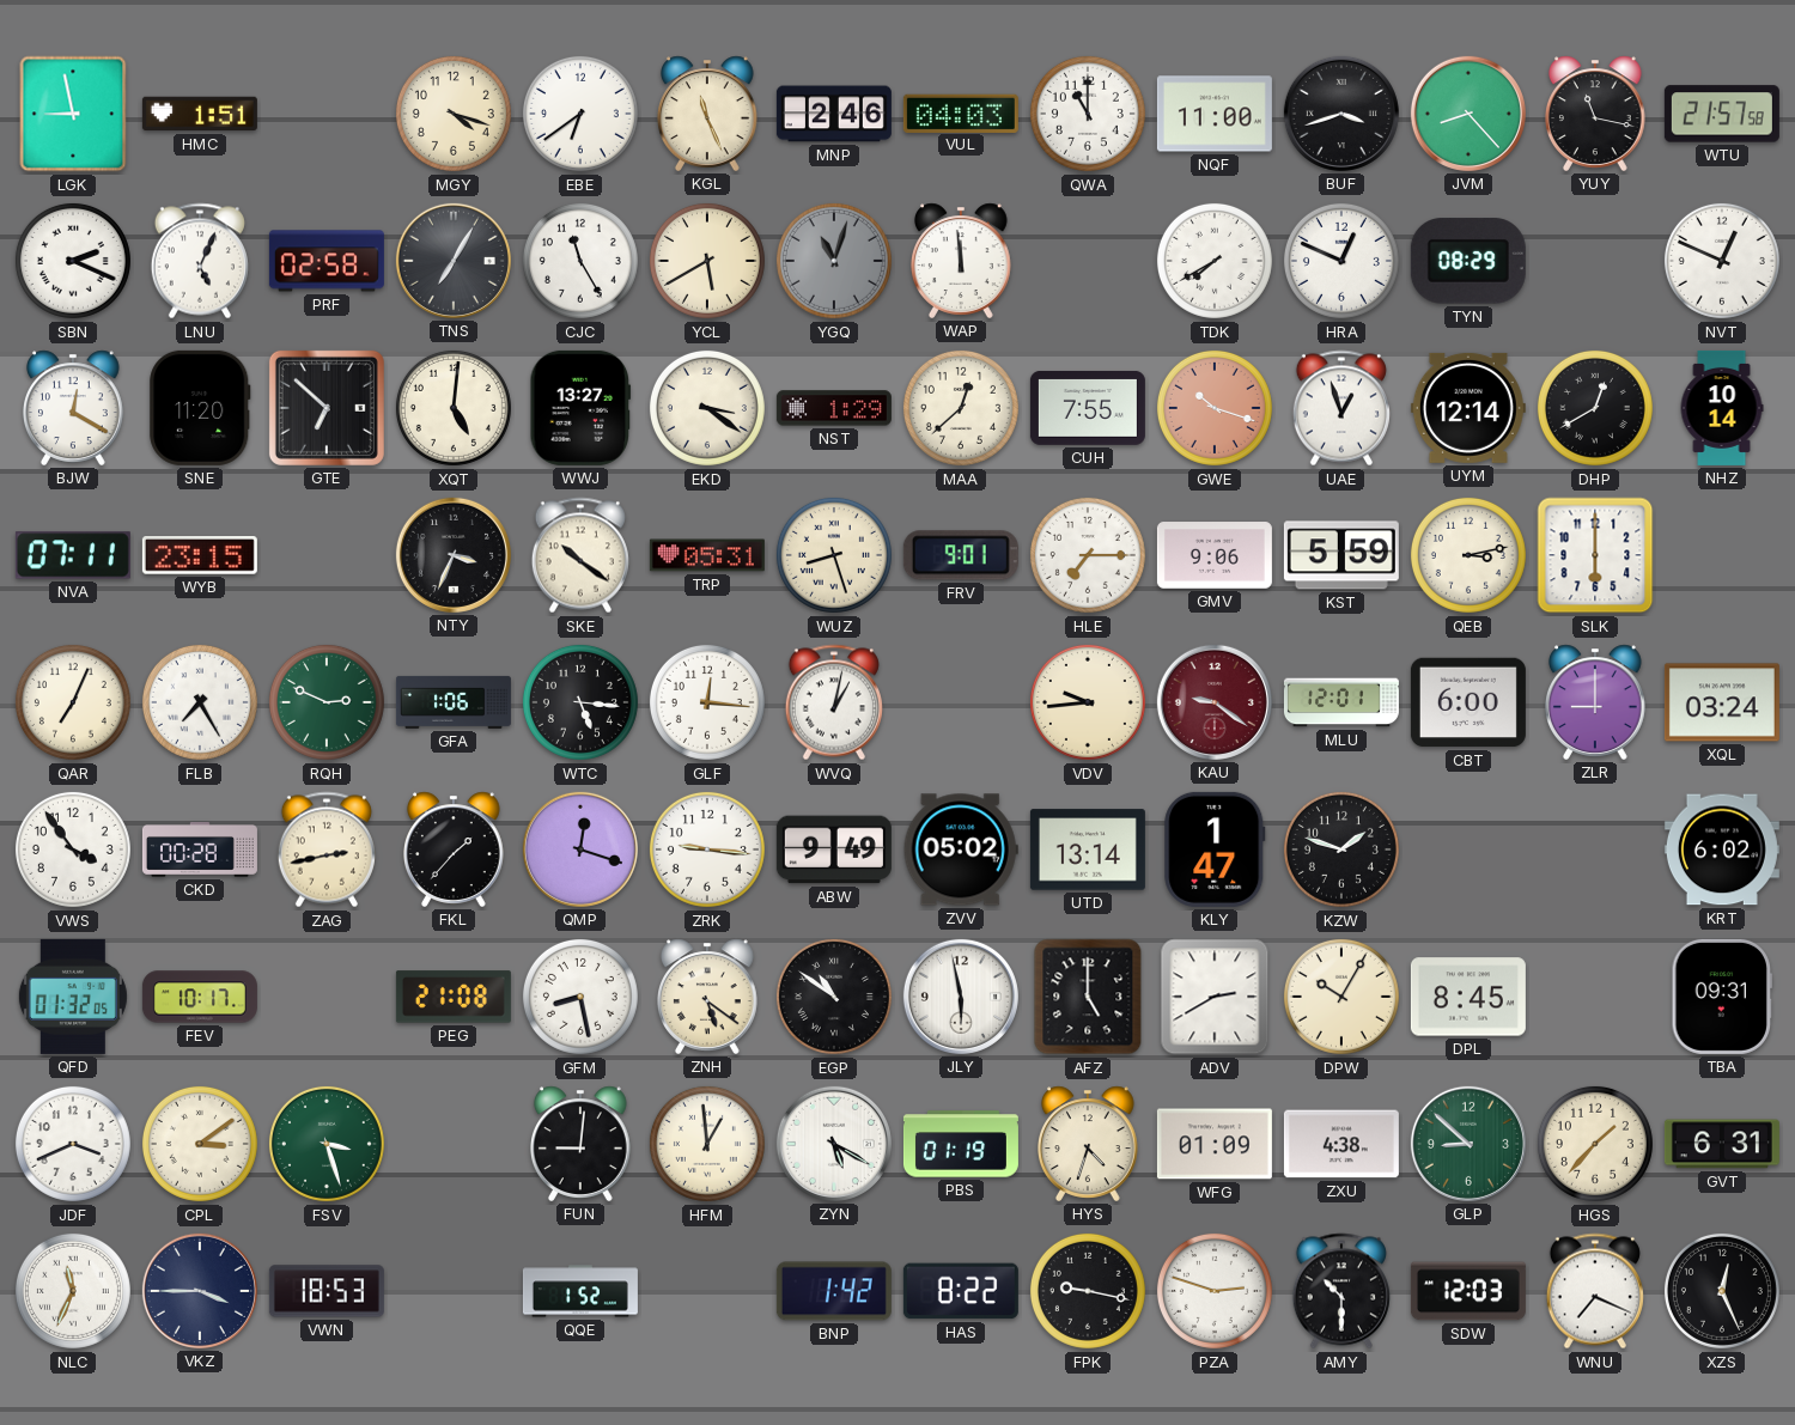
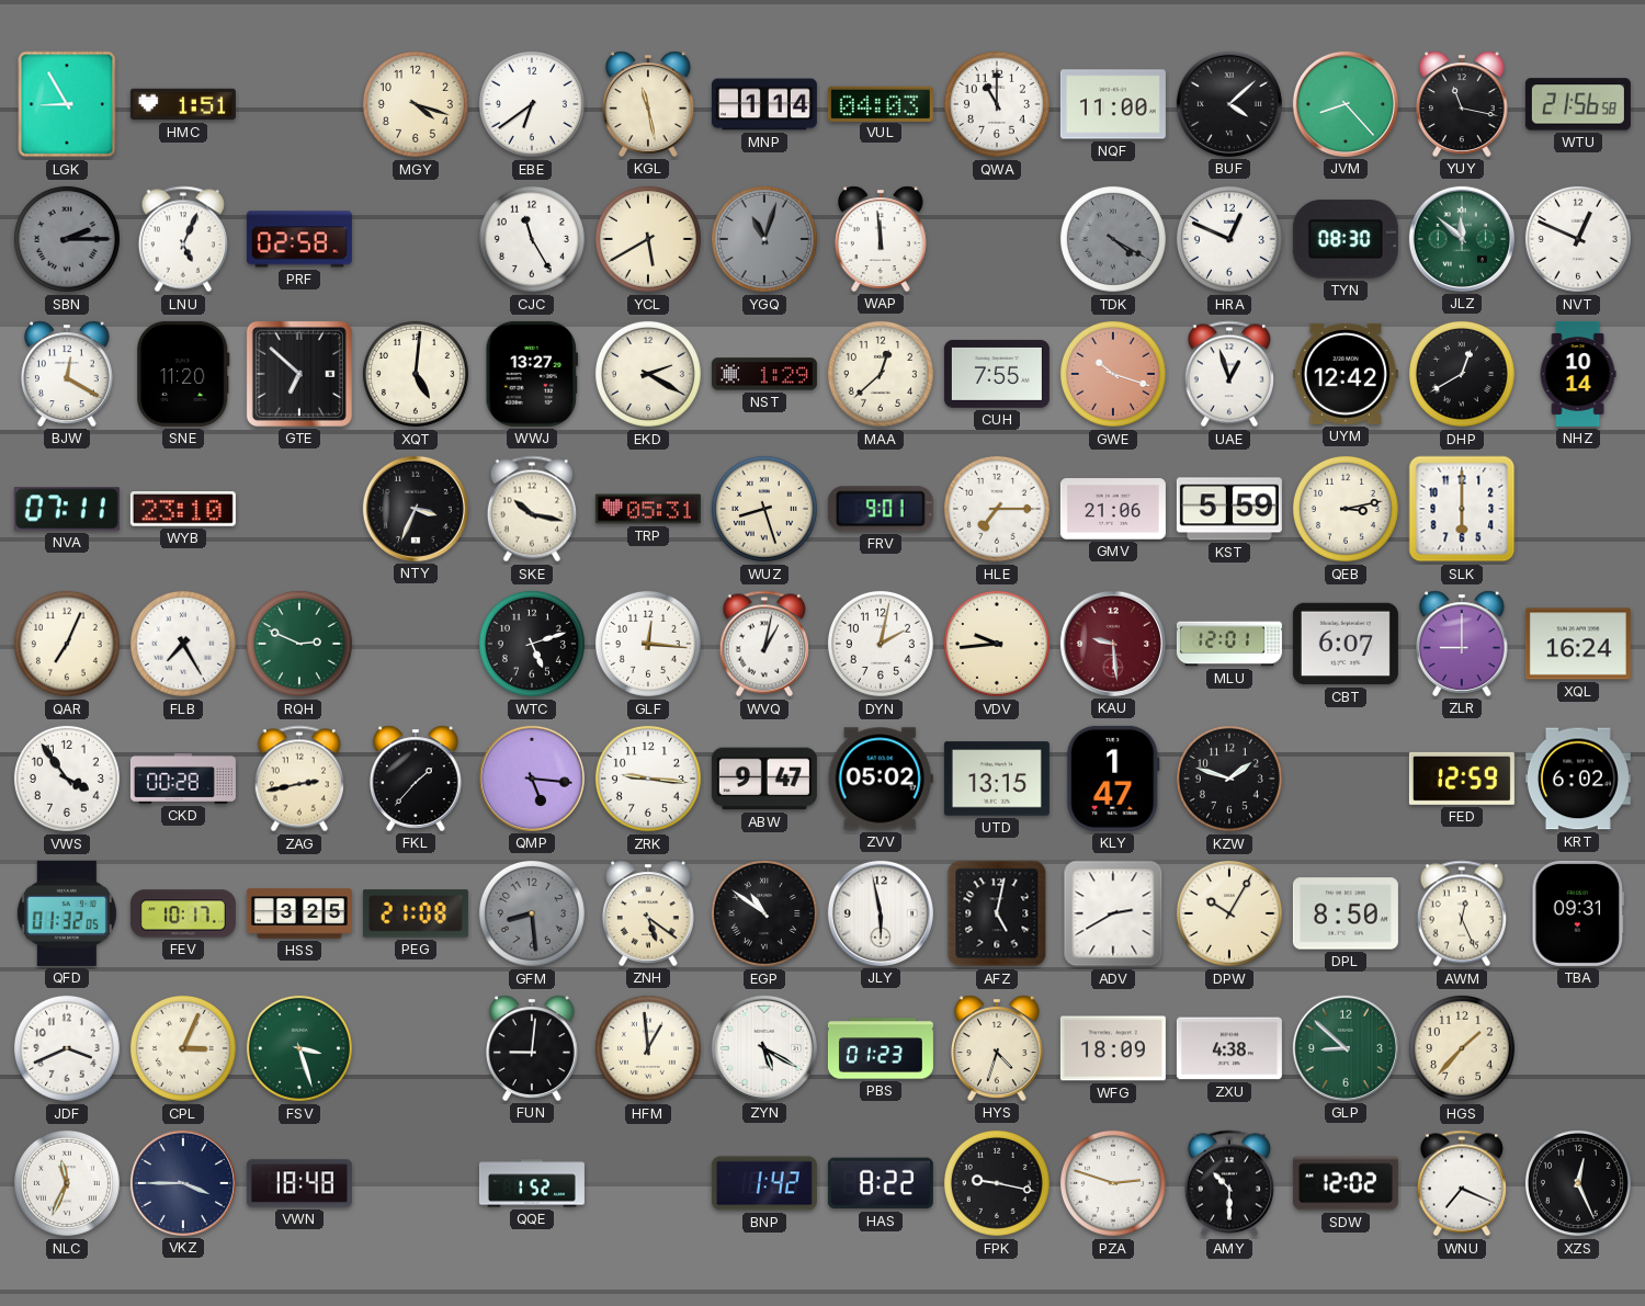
LGK: 8:58 -> 8:55 (67, 104)
KGL: 11:26 -> 11:28 (649, 104)
MNP: 2:46 -> 1:14 (764, 104)
BUF: 3:42 -> 4:08 (1229, 104)
WTU: 21:57 -> 21:56 (1578, 104)
SBN: 2:19 -> 2:15 (67, 239)
SBN dial: white -> grey (67, 239)
TNS: 7:05 -> none (454, 261)
TDK: 7:40 -> 4:20 (1113, 239)
TDK dial: white -> grey (1113, 239)
TYN: 08:29 -> 08:30 (1346, 239)
JLZ: none -> 11:52 (1462, 239)
EKD: 3:21 -> 2:20 (648, 374)
UYM: 12:14 -> 12:42 (1346, 374)
WYB: 23:15 -> 23:10 (183, 510)
SKE: 10:21 -> 10:17 (532, 509)
GMV: 9:06 -> 21:06 (1113, 509)
GFA: 1:06 -> none (454, 702)
WTC: 5:16 -> 5:12 (532, 644)
DYN: none -> 2:02 (881, 644)
KAU: 9:21 -> 9:29 (1113, 644)
CBT: 6:00 -> 6:07 (1346, 644)
XQL: 03:24 -> 16:24 (1578, 644)
QMP: 12:18 -> 5:16 (532, 779)
ABW: 9:49 -> 9:47 (764, 779)
UTD: 13:14 -> 13:15 (997, 779)
FED: none -> 12:59 (1462, 779)
HSS: none -> 3:25 (299, 913)
GFM: 8:28 -> 8:29 (532, 913)
GFM dial: white -> grey (532, 913)
AFZ: 5:00 -> 5:02 (997, 913)
DPL: 8:45 -> 8:50 (1346, 913)
AWM: none -> 12:26 (1462, 913)
CPL: 3:09 -> 3:04 (183, 1048)
PBS: 01:19 -> 01:23 (881, 1048)
WFG: 01:09 -> 18:09 (1113, 1048)
GVT: 6:31 -> none (1722, 1144)
VWN: 18:53 -> 18:48 (299, 1183)
SDW: 12:03 -> 12:02 (1346, 1183)
